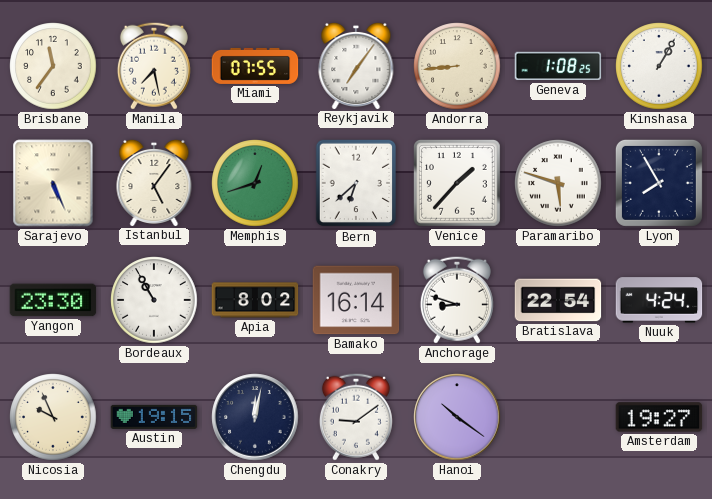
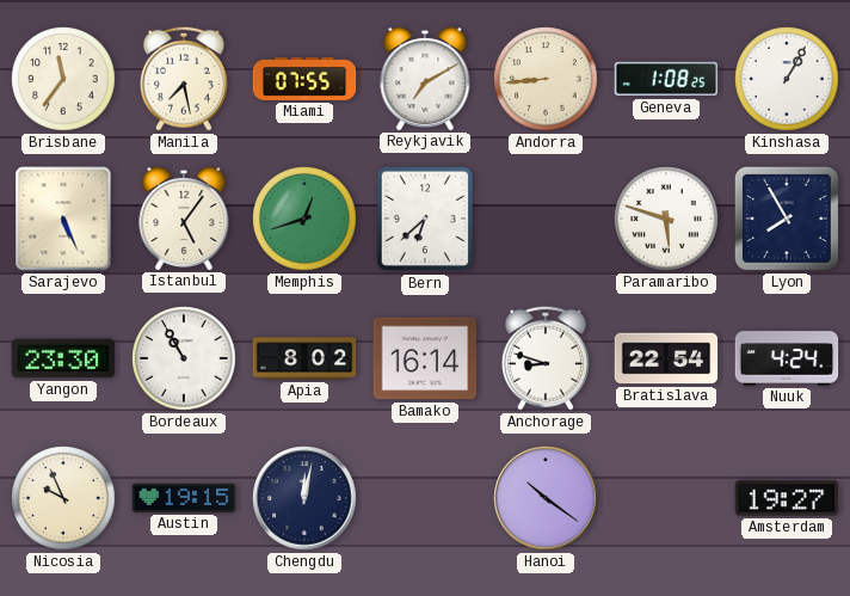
Reykjavik: 7:06 -> 7:10 (425, 78)
Venice: 1:37 -> none (457, 183)
Conakry: 9:09 -> none (356, 417)
